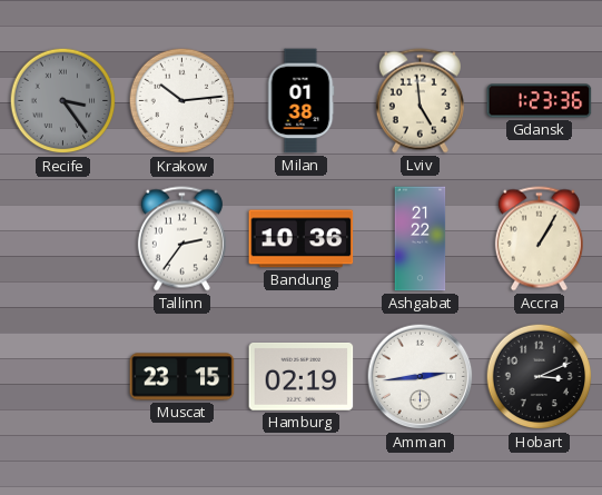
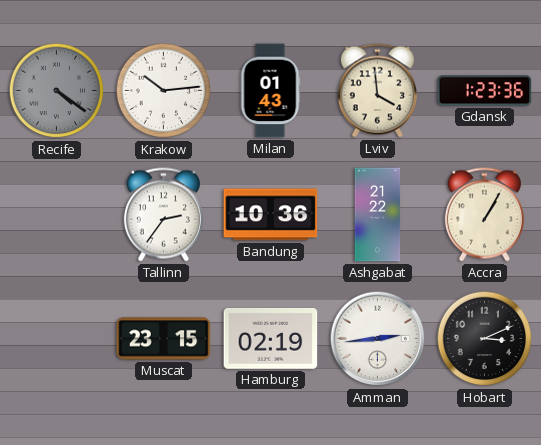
Recife: 3:24 -> 4:21 (57, 91)
Milan: 01:38 -> 01:43 (270, 91)
Lviv: 4:59 -> 3:59 (377, 91)
